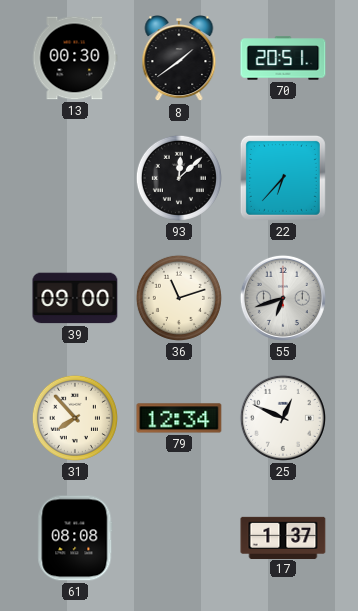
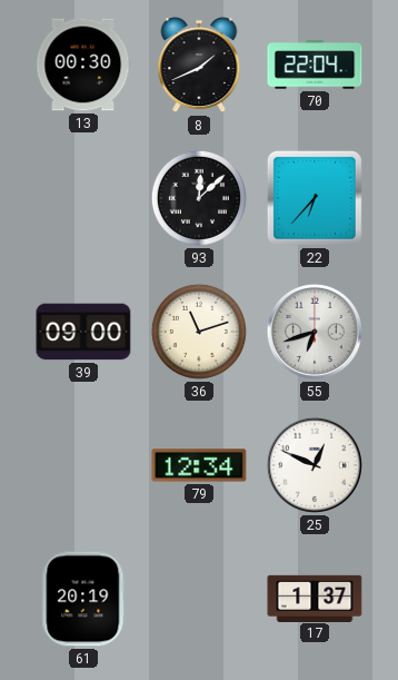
8: 1:39 -> 1:41 (199, 66)
70: 20:51 -> 22:04 (315, 65)
31: 7:53 -> none (75, 418)
61: 08:08 -> 20:19 (83, 599)
